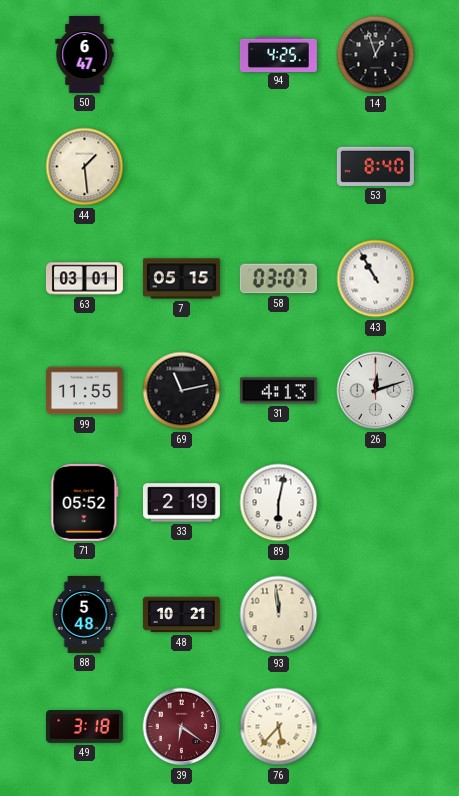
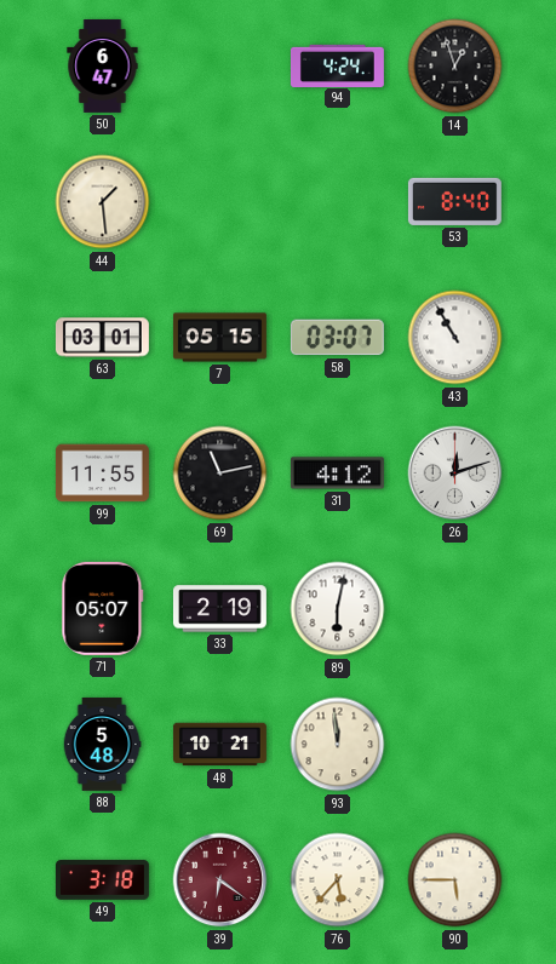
94: 4:25 -> 4:24 (337, 65)
31: 4:13 -> 4:12 (337, 474)
71: 05:52 -> 05:07 (103, 608)
90: none -> 5:45 (455, 880)
